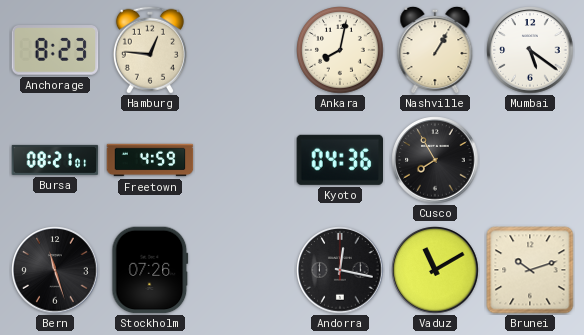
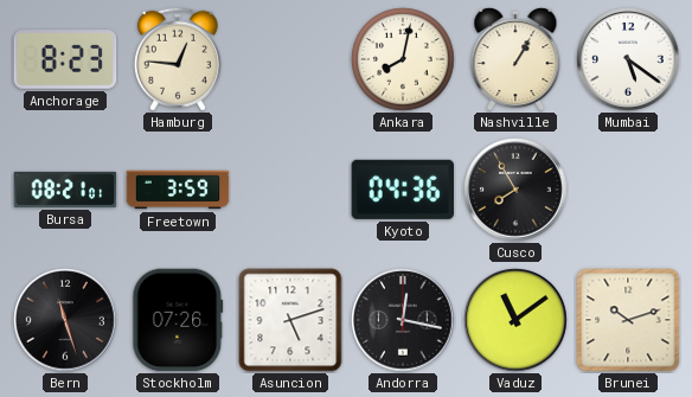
Freetown: 4:59 -> 3:59 (178, 190)
Asuncion: none -> 5:12 (290, 320)
Vaduz: 11:10 -> 11:09 (515, 320)
